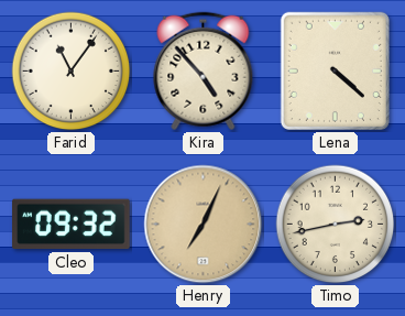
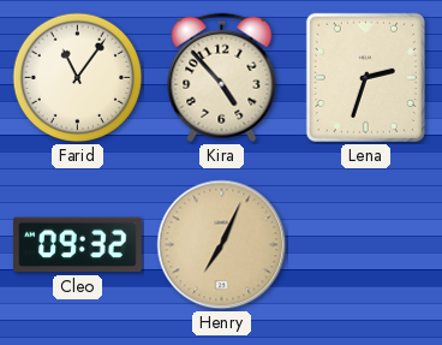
Lena: 4:22 -> 2:33 (365, 77)
Timo: 2:43 -> none (336, 225)
